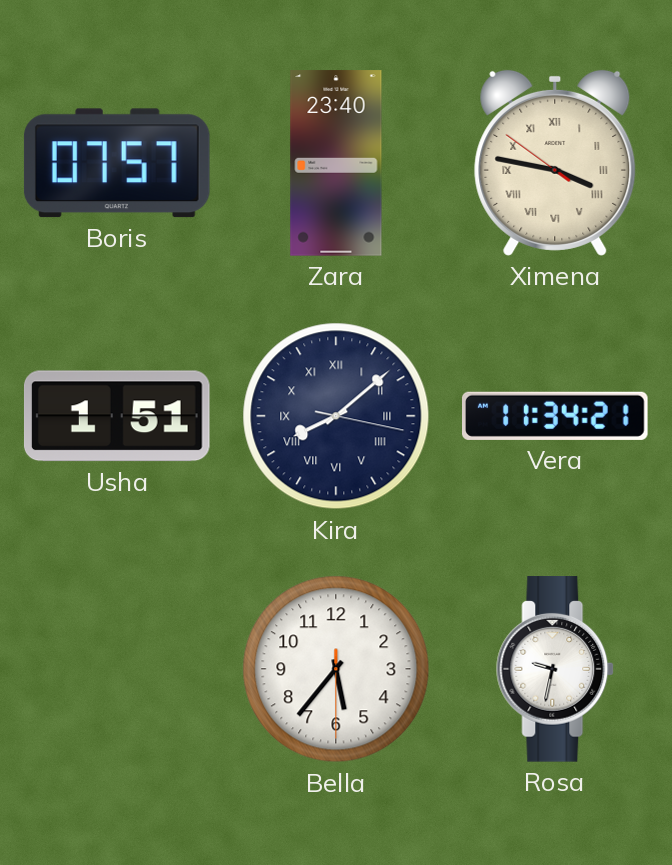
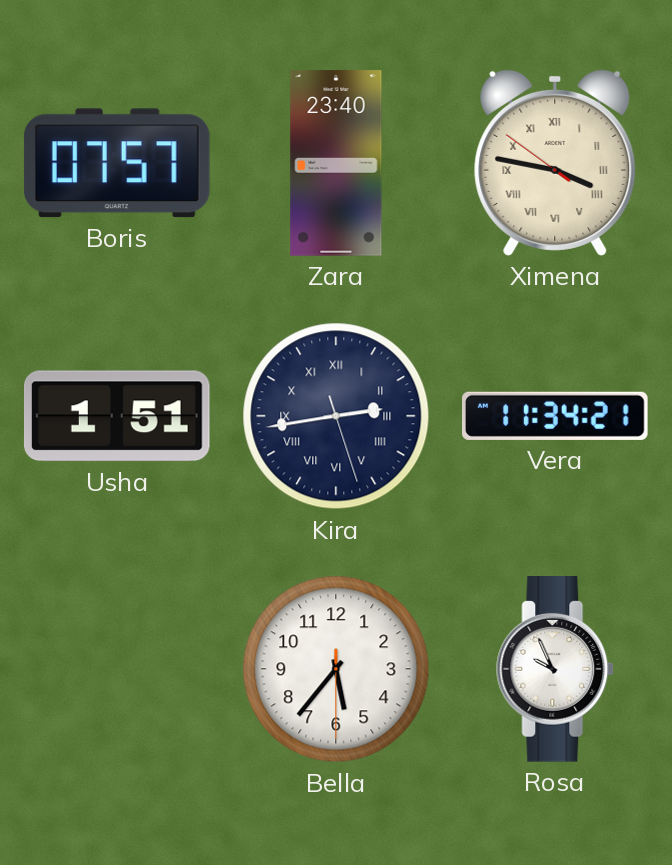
Kira: 8:08 -> 2:43 (336, 416)
Rosa: 9:32 -> 9:56 (556, 669)
